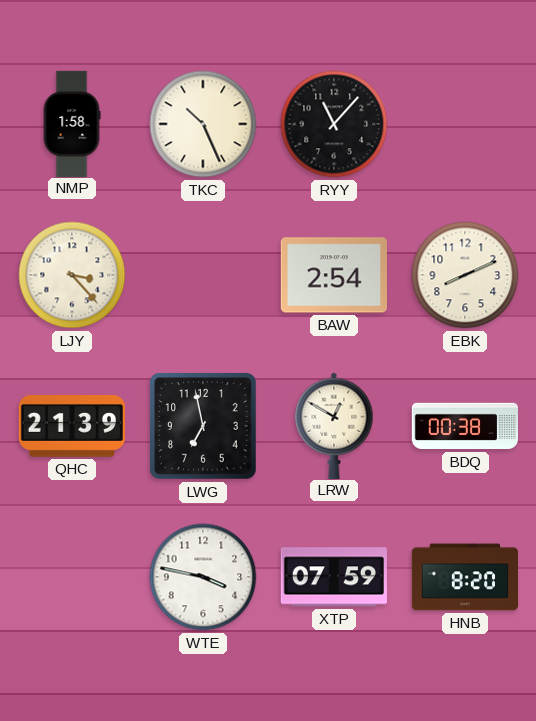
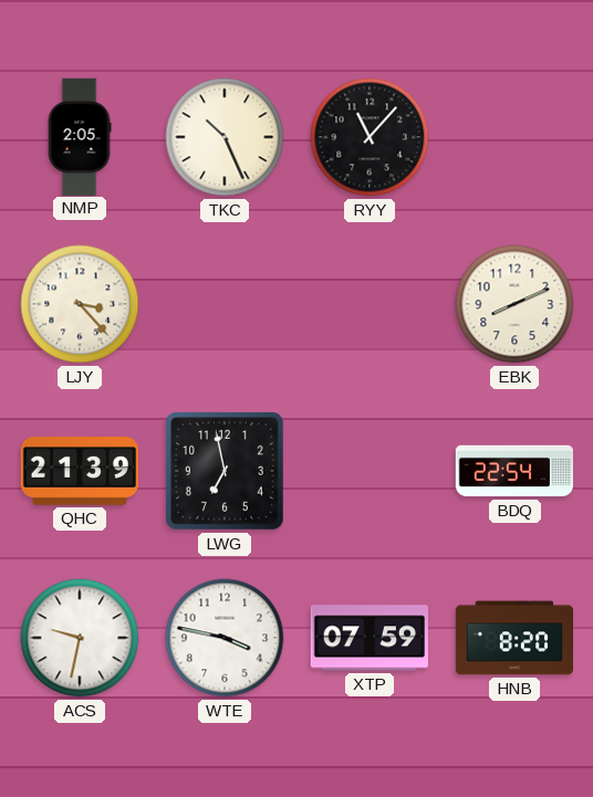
NMP: 1:58 -> 2:05 (80, 136)
BAW: 2:54 -> none (334, 275)
LRW: 12:50 -> none (334, 425)
BDQ: 00:38 -> 22:54 (513, 471)
ACS: none -> 9:32 (80, 638)
